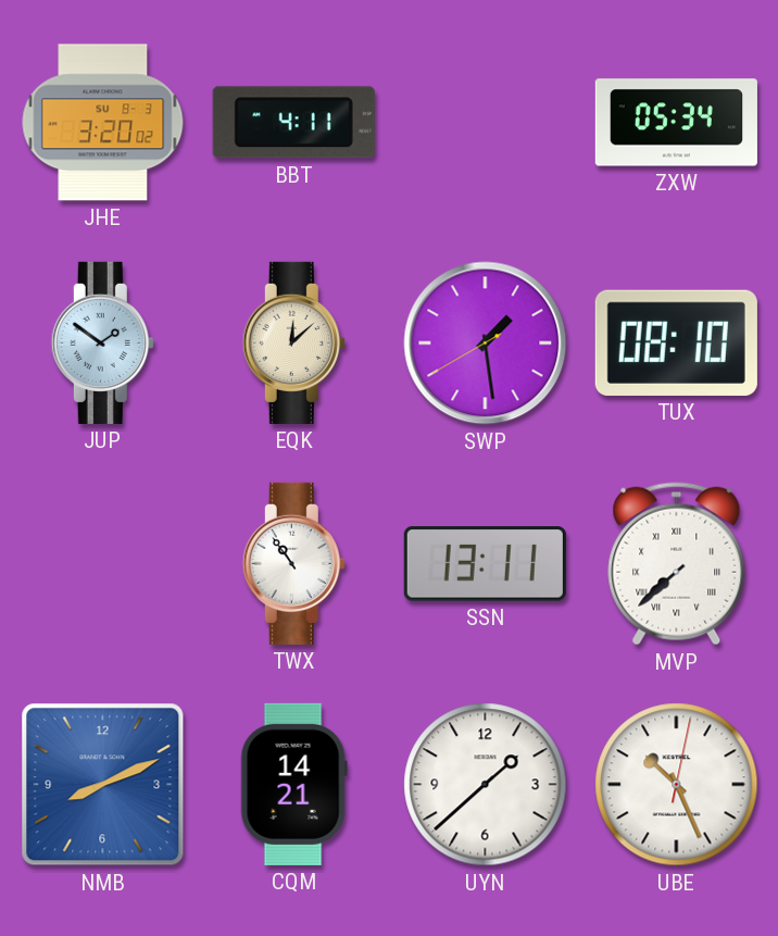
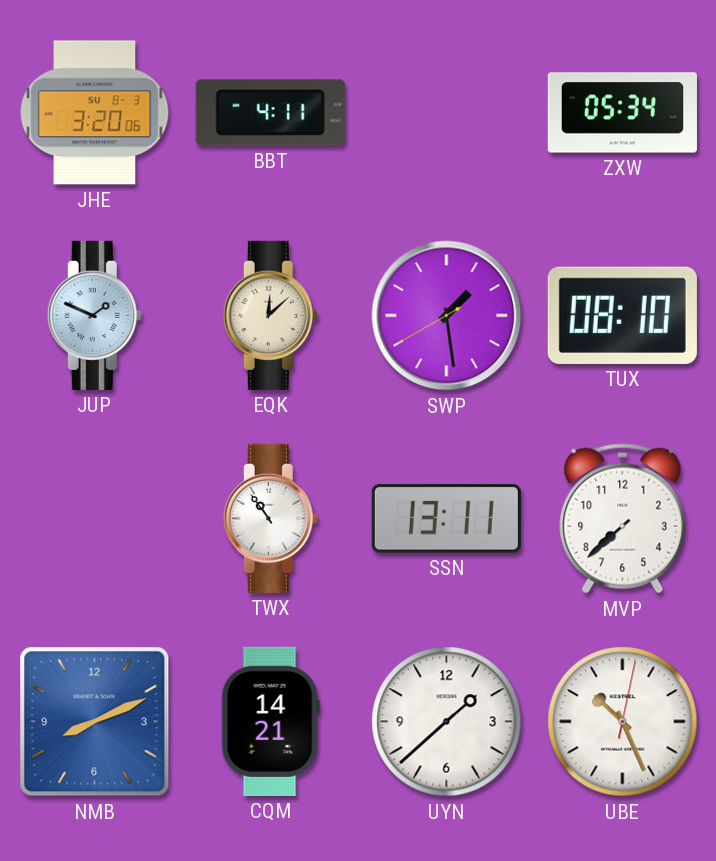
JHE: 3:20:02 -> 3:20:06 (95, 113)
JUP: 1:51 -> 1:49 (94, 315)
MVP numerals: Roman -> Arabic (623, 519)
